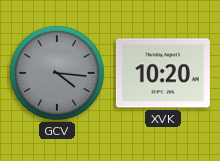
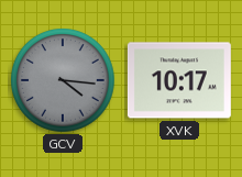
XVK: 10:20 -> 10:17 (179, 80)
